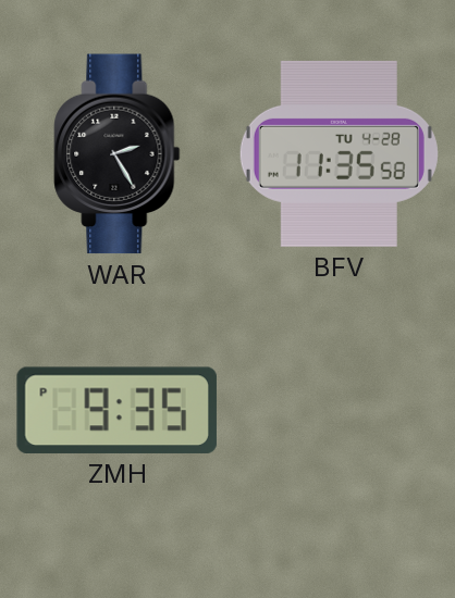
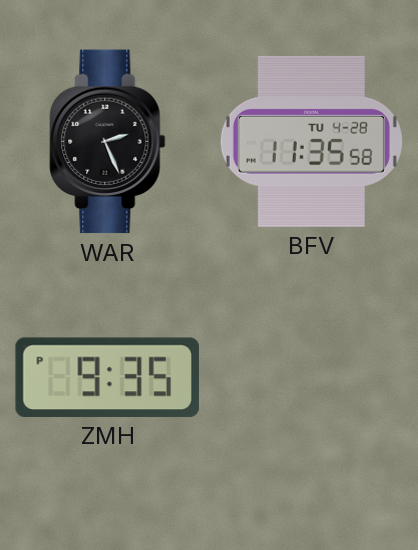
WAR: 2:25 -> 2:26 (108, 142)
